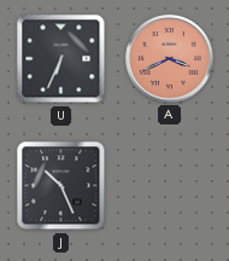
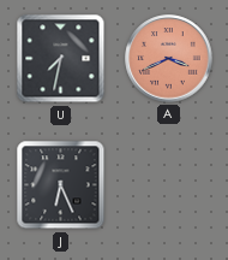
U: 6:34 -> 7:32 (61, 59)
J: 10:26 -> 6:26 (61, 185)
